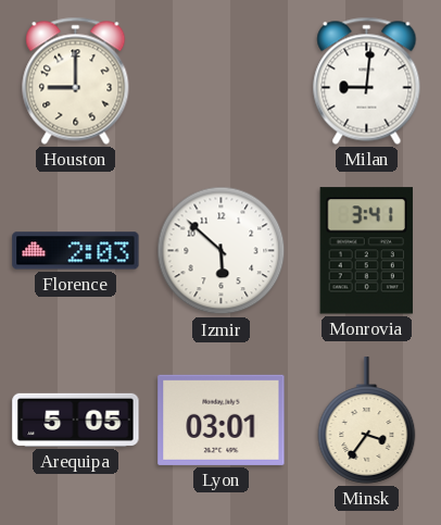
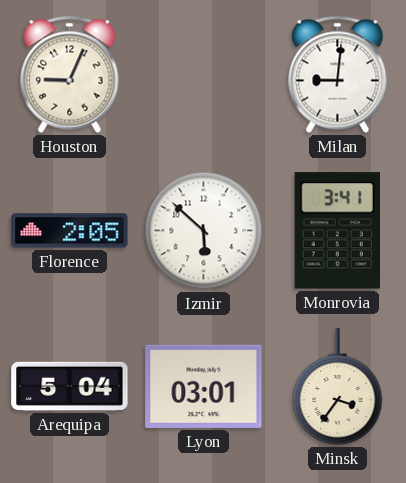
Houston: 9:00 -> 9:04 (70, 74)
Florence: 2:03 -> 2:05 (70, 231)
Arequipa: 5:05 -> 5:04 (70, 386)
